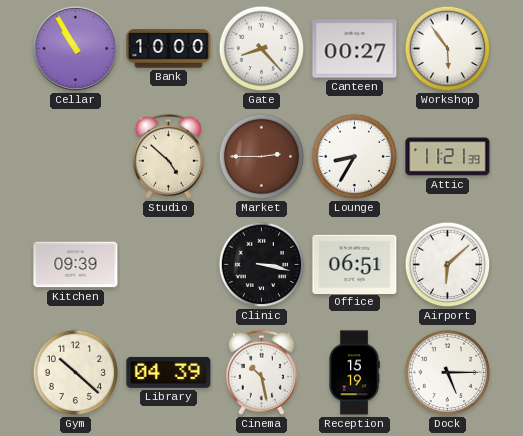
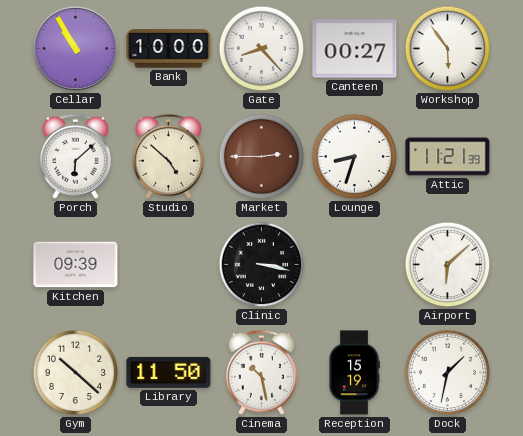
Porch: none -> 6:08 (75, 156)
Lounge: 8:35 -> 8:33 (355, 157)
Office: 06:51 -> none (355, 264)
Library: 04:39 -> 11:50 (169, 372)
Dock: 5:15 -> 1:32 (448, 373)
